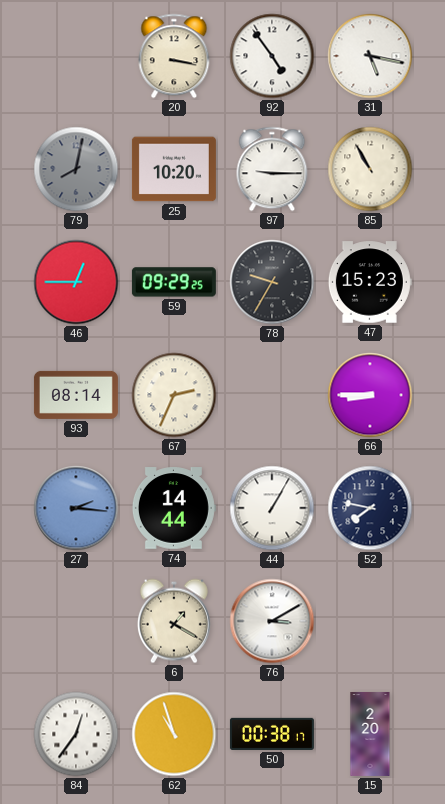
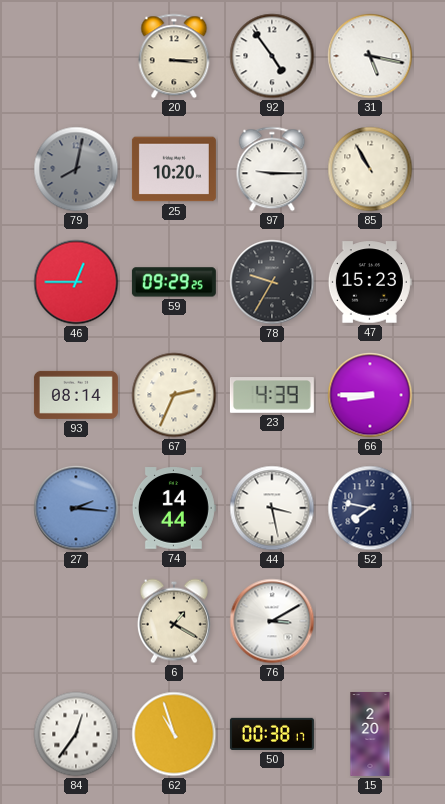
20: 3:17 -> 3:15 (174, 56)
23: none -> 4:39 (272, 396)
44: 1:05 -> 3:28 (272, 508)
